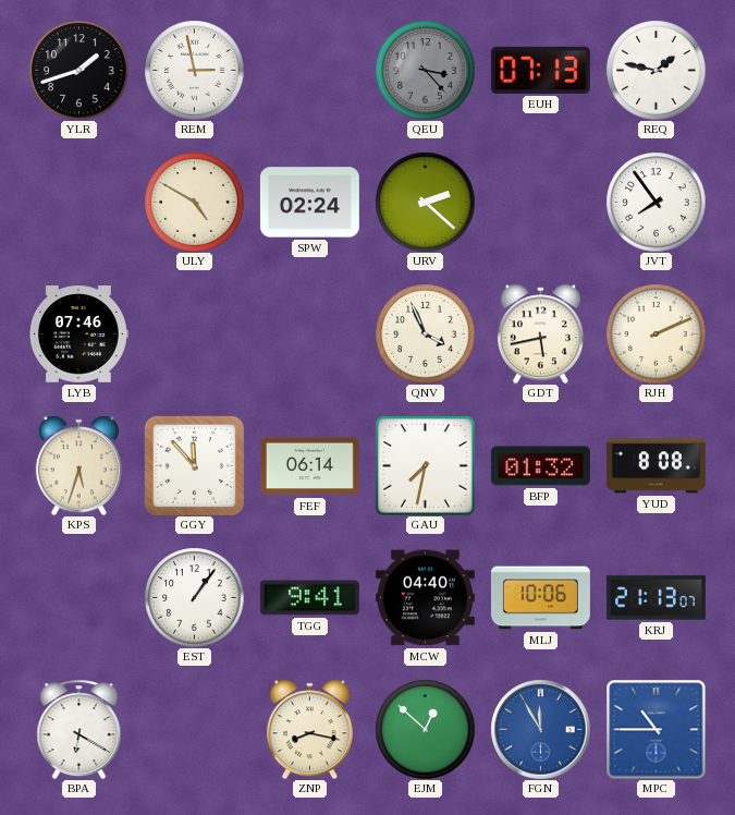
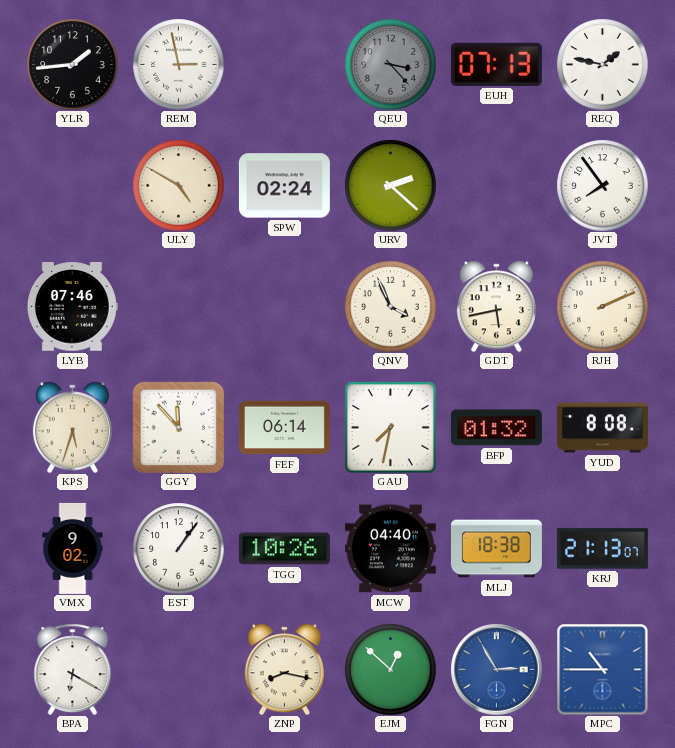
YLR: 1:42 -> 1:44 (72, 64)
VMX: none -> 9:02 (73, 548)
TGG: 9:41 -> 10:26 (284, 549)
MLJ: 10:06 -> 18:38 (496, 549)
FGN: 11:55 -> 2:55 (496, 669)
